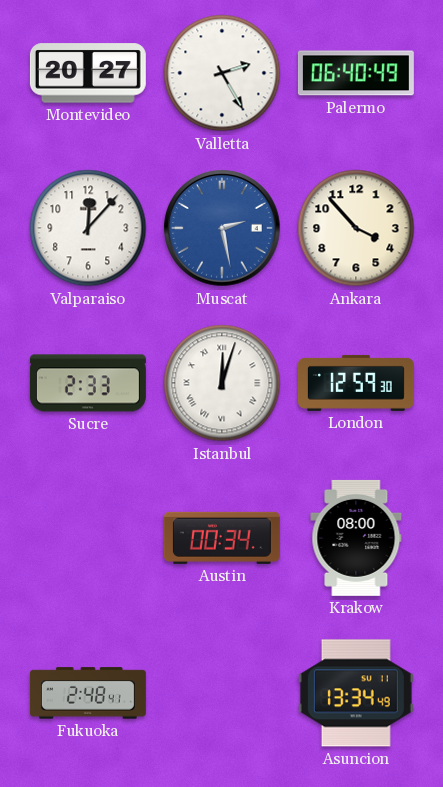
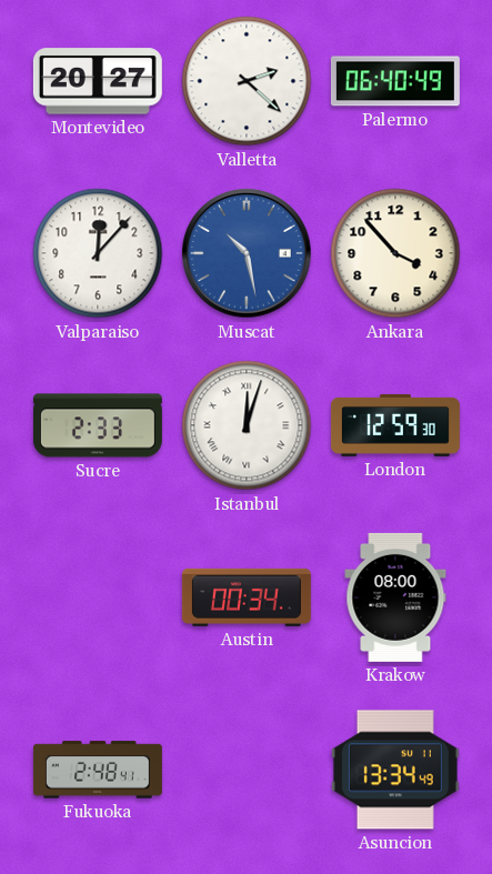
Valletta: 2:25 -> 2:22 (247, 81)
Muscat: 2:28 -> 10:28 (248, 254)
